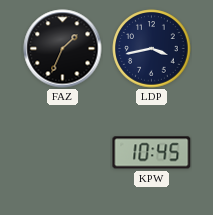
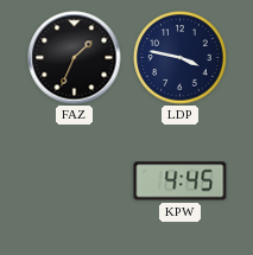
LDP: 3:43 -> 3:47 (181, 58)
KPW: 10:45 -> 4:45 (181, 181)
